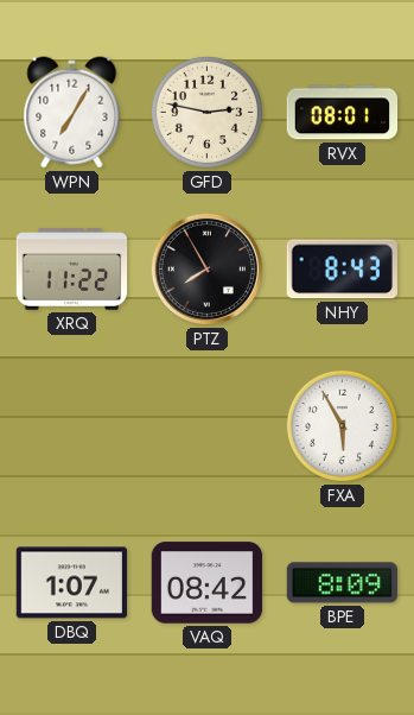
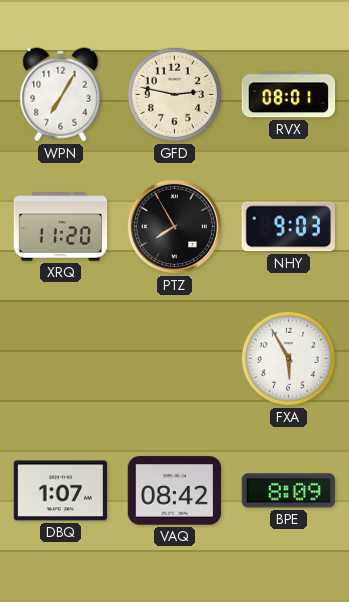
XRQ: 11:22 -> 11:20 (61, 227)
NHY: 8:43 -> 9:03 (288, 227)
